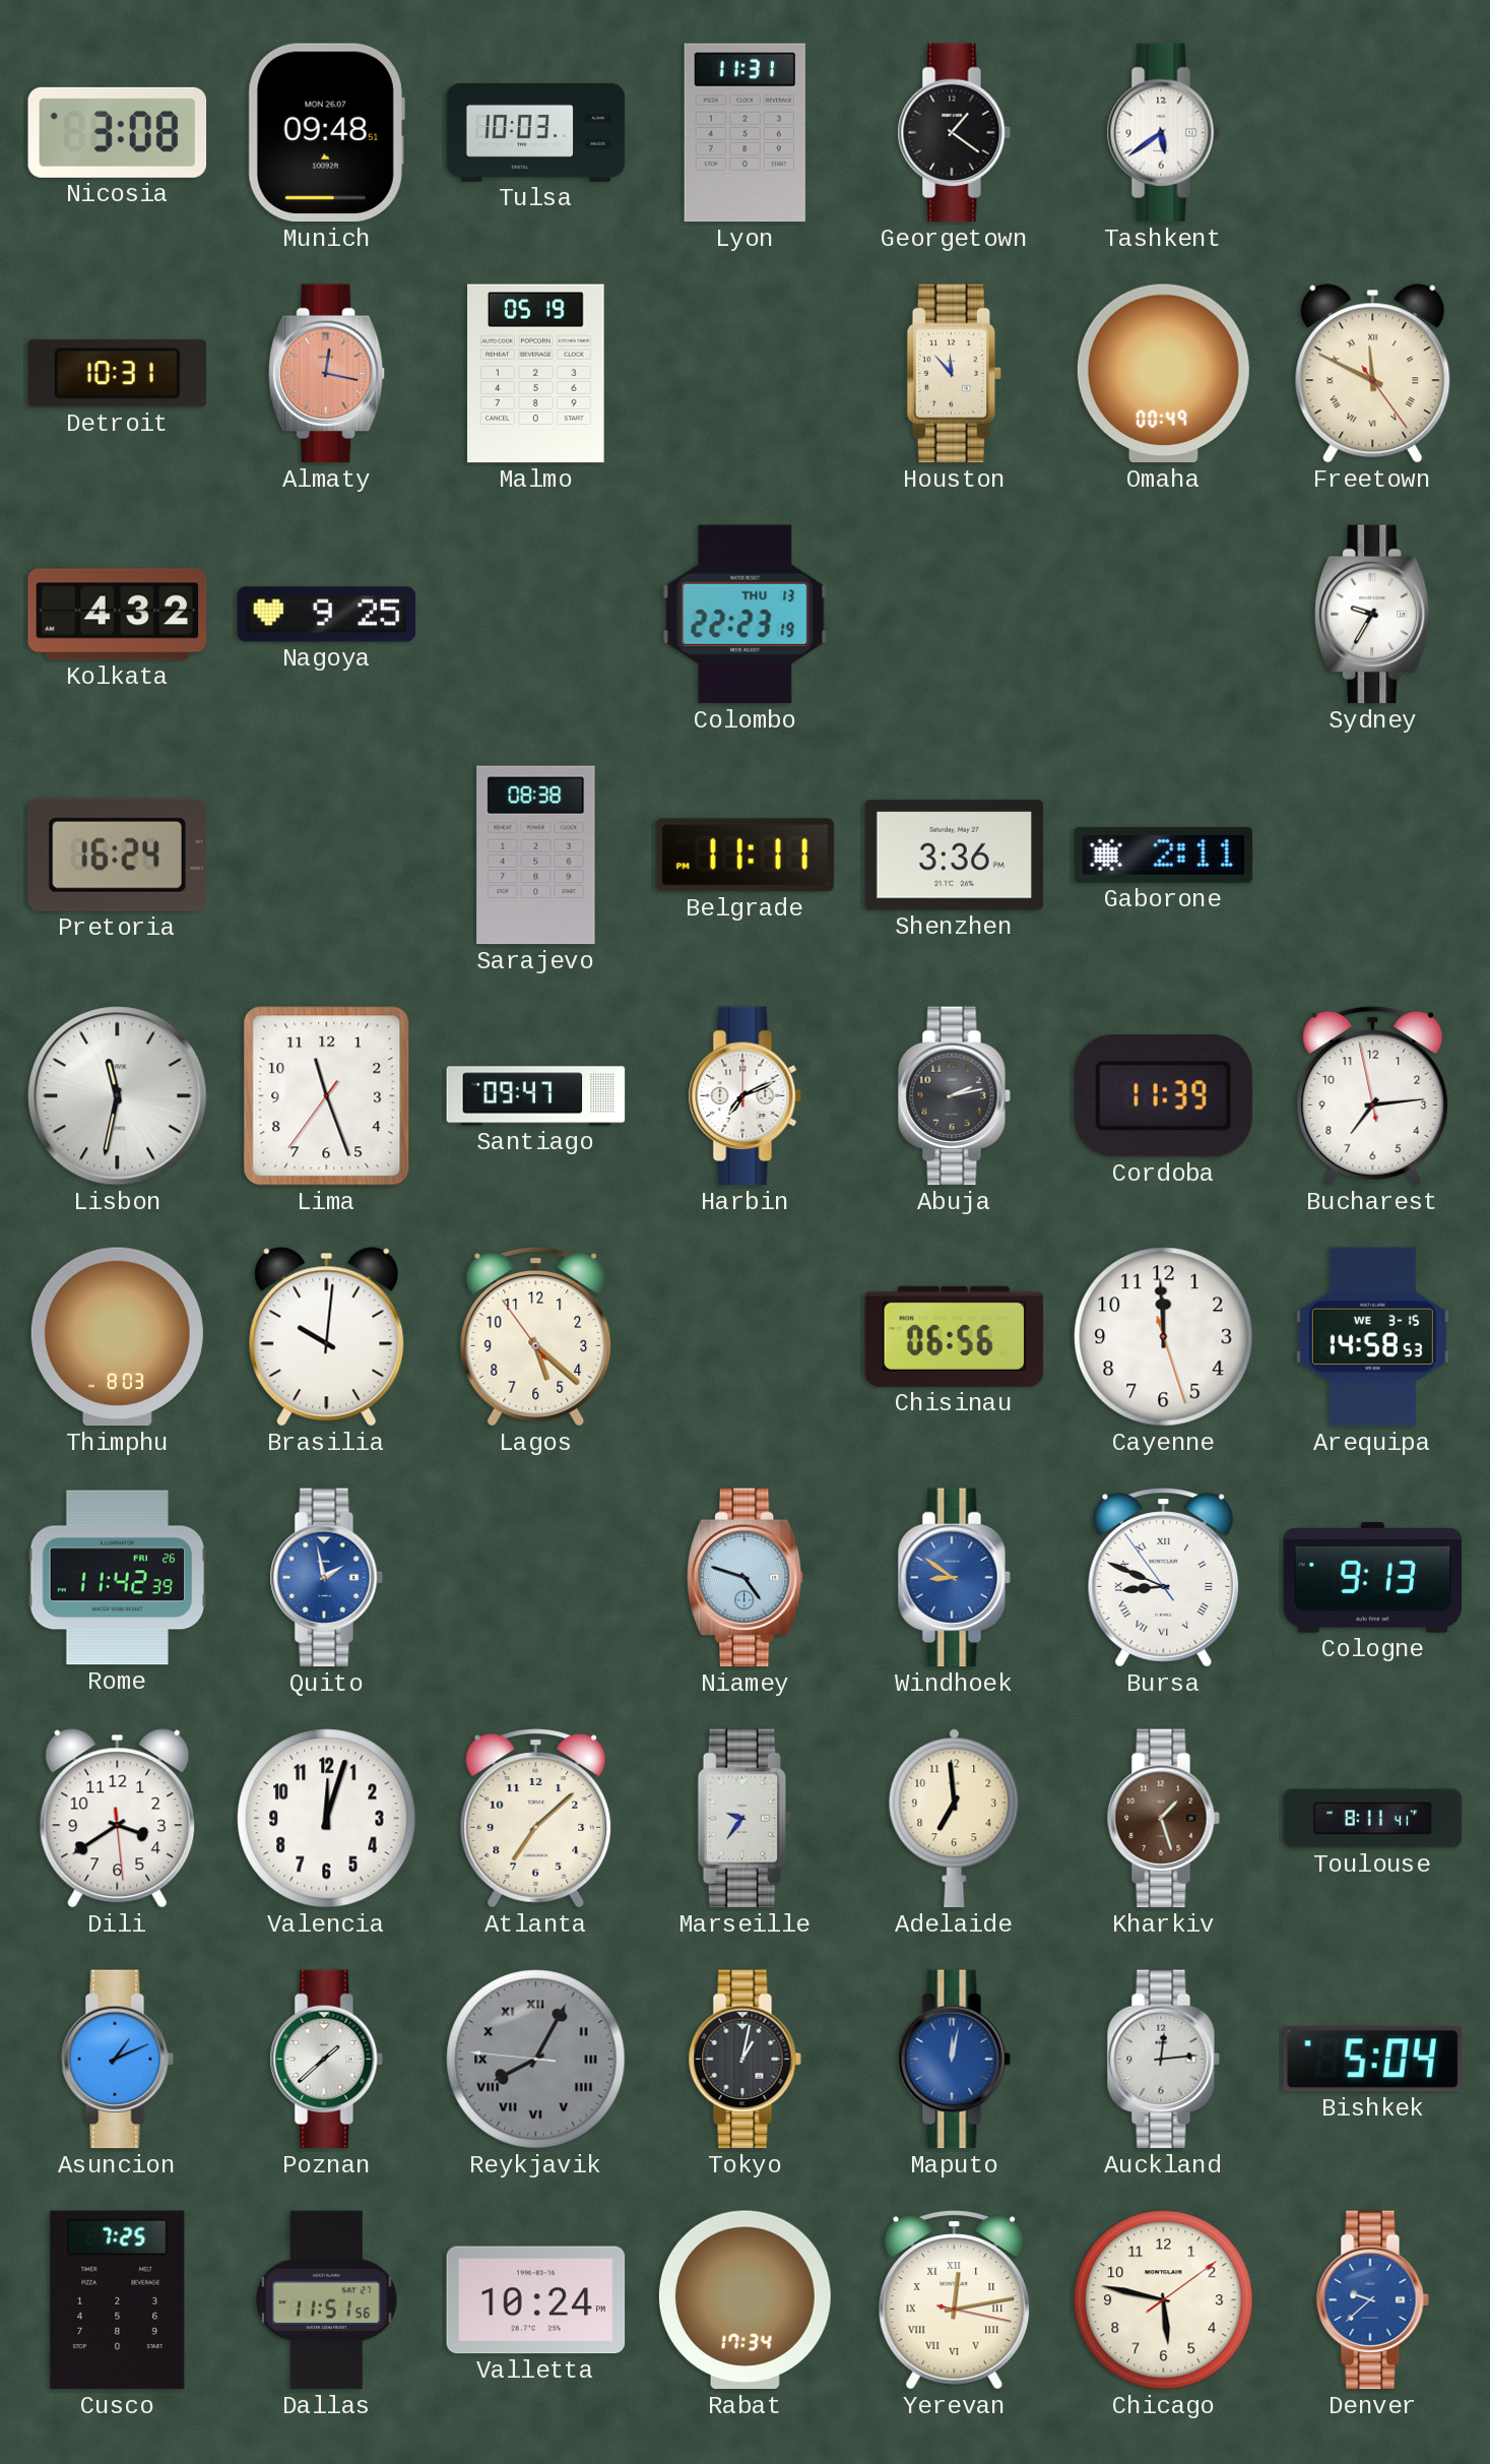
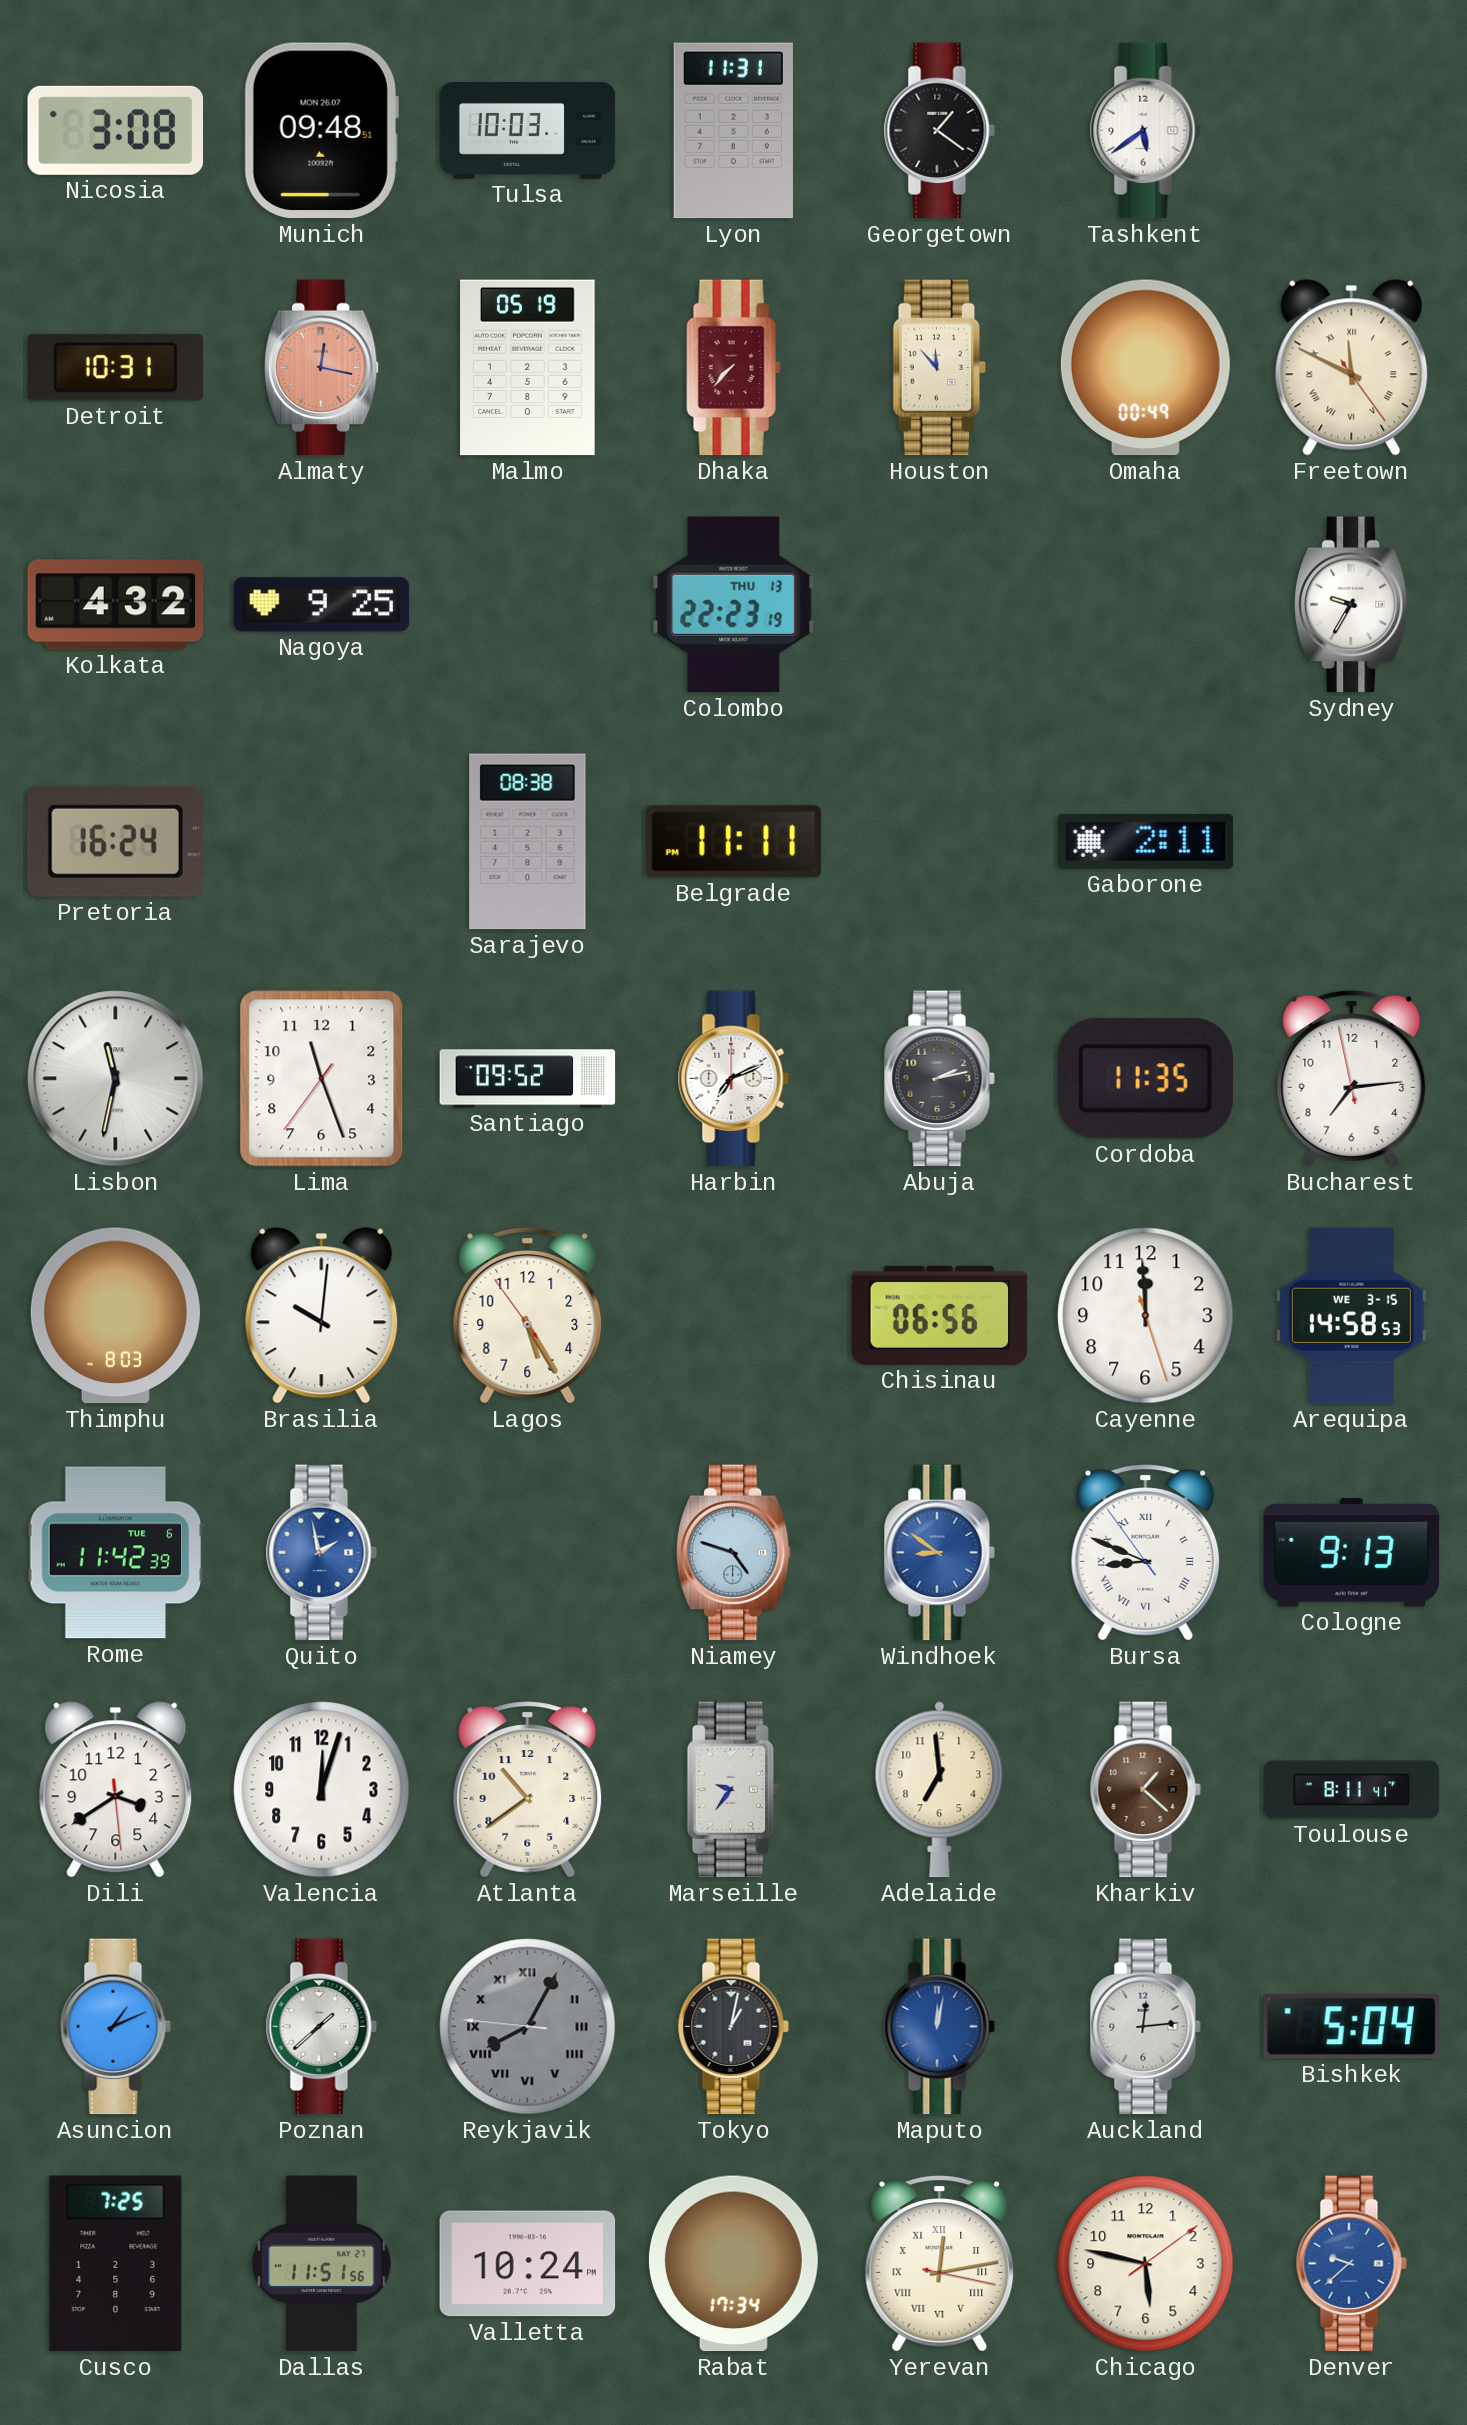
Dhaka: none -> 7:37 (734, 368)
Shenzhen: 3:36 -> none (955, 856)
Santiago: 09:47 -> 09:52 (528, 1079)
Cordoba: 11:39 -> 11:35 (1145, 1079)
Lagos: 5:21 -> 5:24 (528, 1316)
Rome date: FRI 26 -> TUE 6 (116, 1553)
Atlanta: 7:08 -> 10:39 (528, 1790)
Kharkiv: 1:27 -> 1:22 (1145, 1790)
